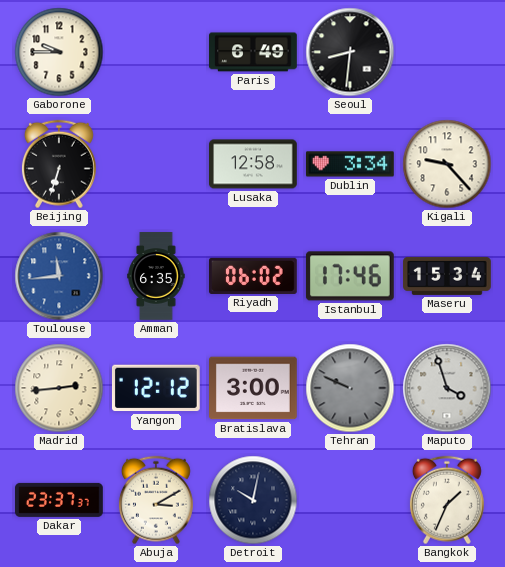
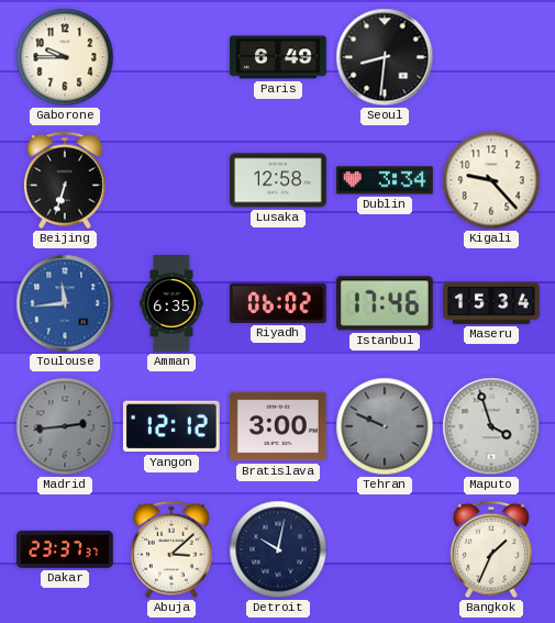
Madrid dial: cream -> grey (65, 426)
Abuja: 3:10 -> 3:08 (171, 549)
